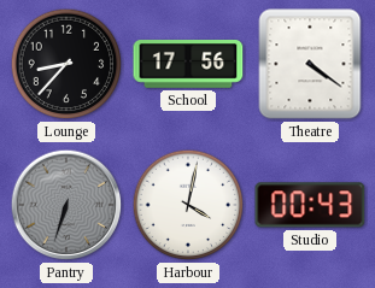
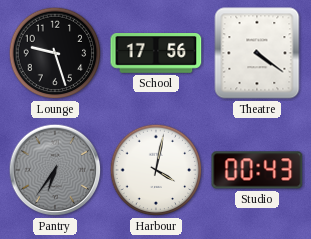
Lounge: 8:37 -> 9:27 (55, 53)
Pantry: 6:33 -> 6:36 (55, 170)
